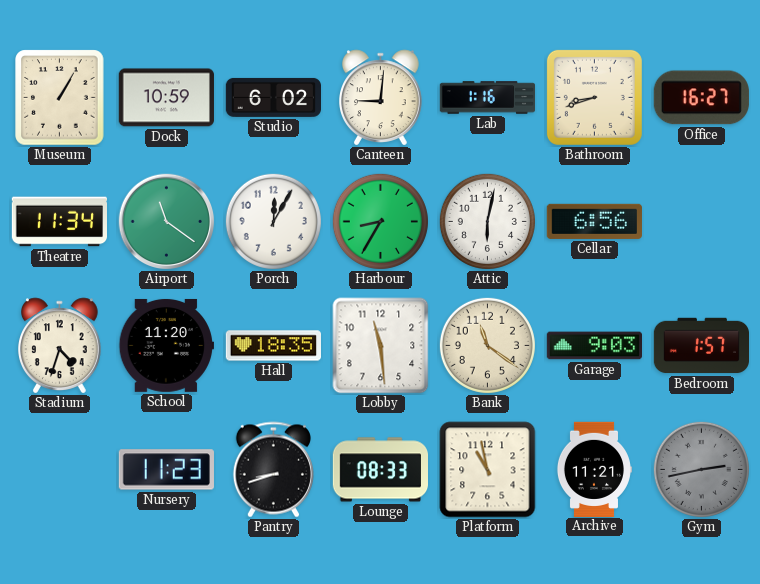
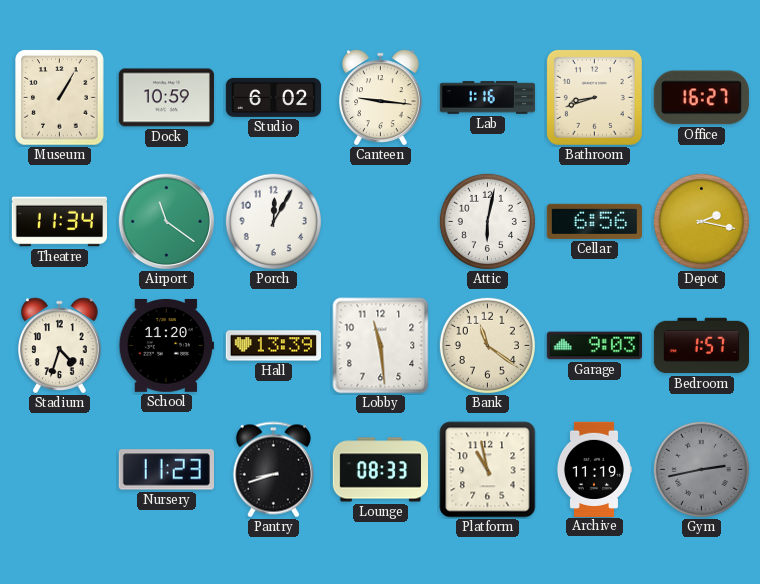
Canteen: 9:01 -> 9:16 (381, 98)
Harbour: 8:35 -> none (380, 221)
Depot: none -> 2:17 (701, 221)
Hall: 18:35 -> 13:39 (273, 346)
Archive: 11:21 -> 11:19 (594, 469)
